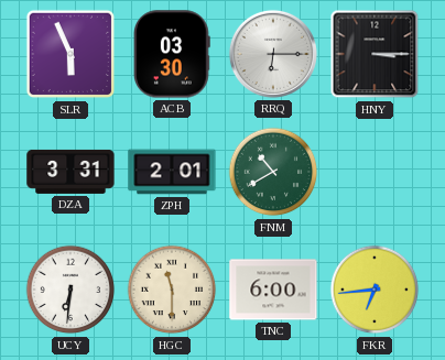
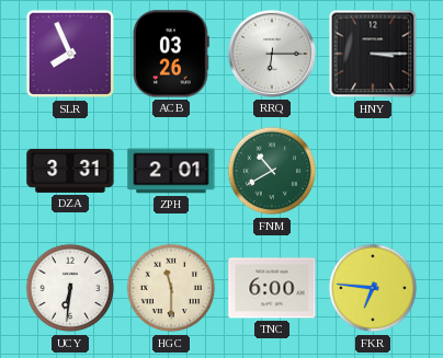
SLR: 5:56 -> 7:56 (70, 54)
ACB: 03:30 -> 03:26 (172, 54)
FKR: 6:44 -> 6:46 (373, 288)
